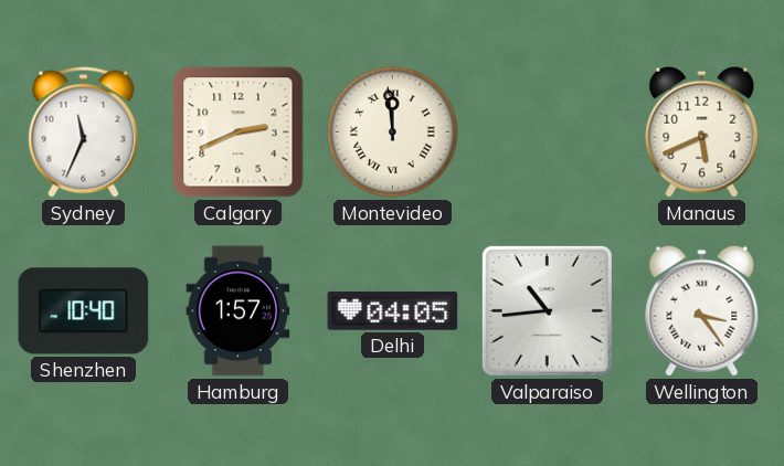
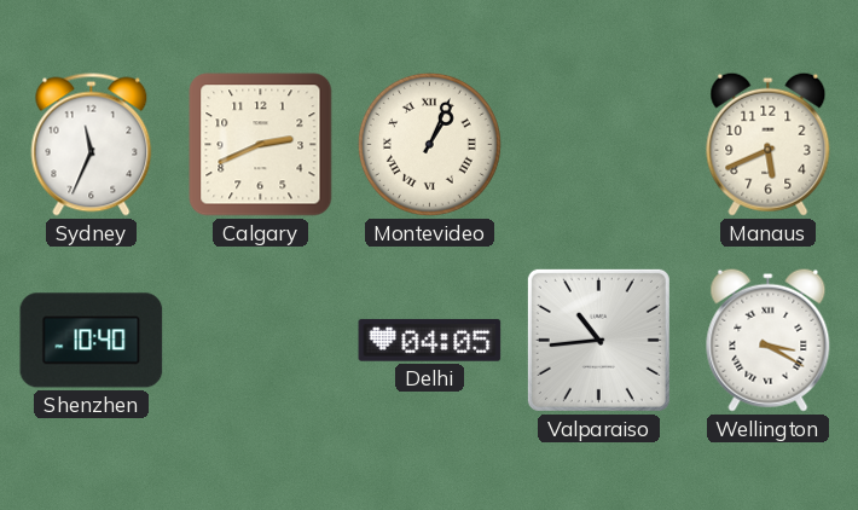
Montevideo: 11:59 -> 1:04 (429, 144)
Hamburg: 1:57 -> none (239, 311)
Wellington: 3:24 -> 3:20 (769, 340)
